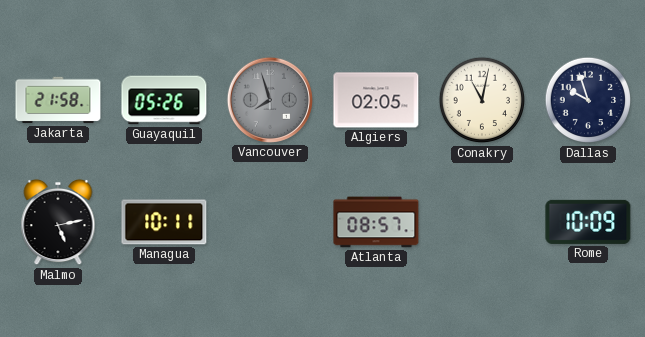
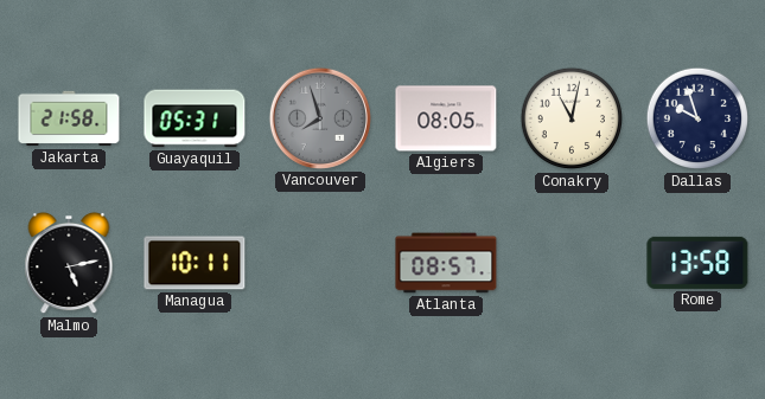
Guayaquil: 05:26 -> 05:31 (195, 118)
Algiers: 02:05 -> 08:05 (446, 118)
Rome: 10:09 -> 13:58 (697, 263)
